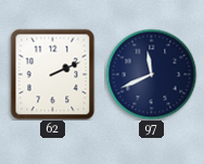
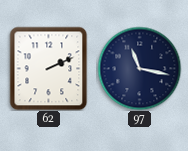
97: 11:41 -> 11:17 (139, 68)
